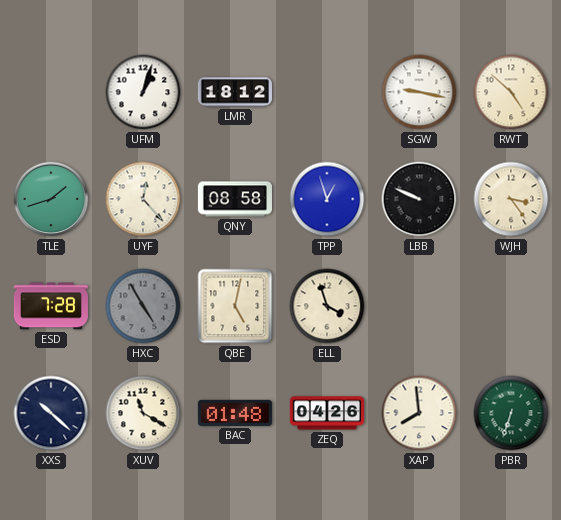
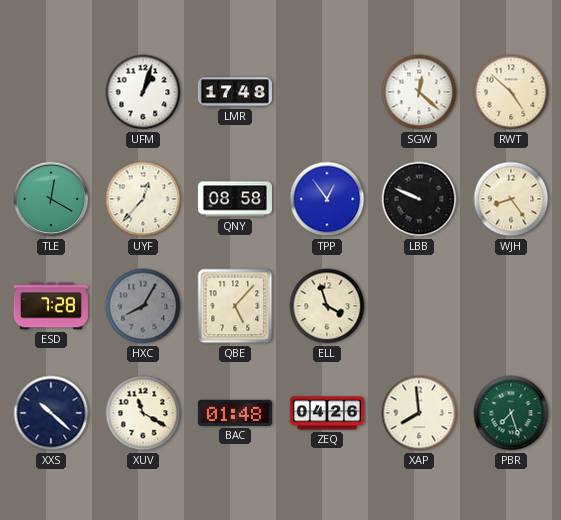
LMR: 18:12 -> 17:48 (235, 92)
SGW: 9:17 -> 12:22 (419, 92)
TLE: 1:42 -> 12:20 (51, 199)
UYF: 12:23 -> 12:37 (143, 199)
TPP: 12:57 -> 12:54 (327, 199)
WJH: 3:24 -> 8:24 (511, 199)
HXC: 4:55 -> 8:05 (143, 306)
QBE: 5:02 -> 5:07 (235, 306)
PBR: 6:33 -> 7:27 (511, 413)
